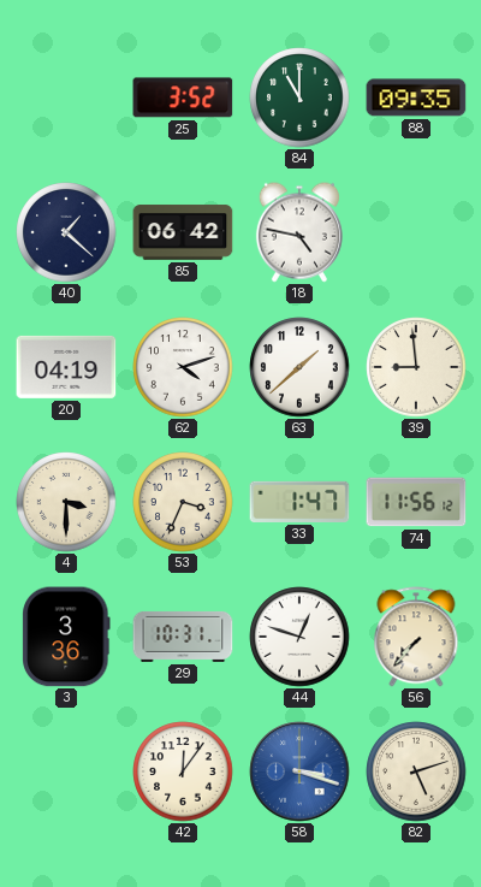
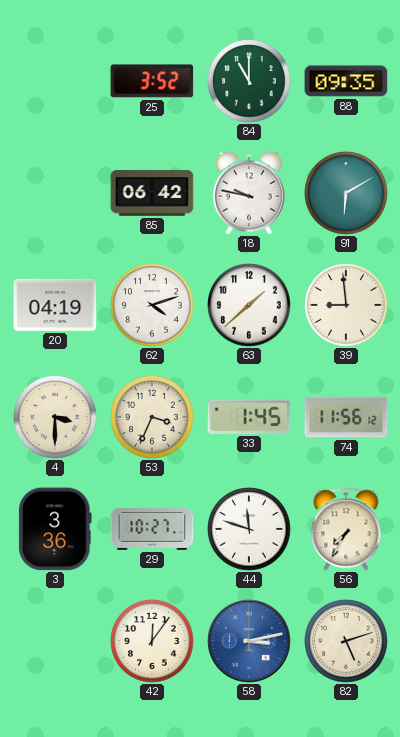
40: 1:22 -> none (66, 232)
18: 4:47 -> 9:47 (249, 193)
91: none -> 6:10 (346, 193)
33: 1:47 -> 1:45 (249, 417)
29: 10:31 -> 10:27 (152, 529)
44: 12:48 -> 11:48 (249, 529)
56: 7:37 -> 7:35 (346, 529)
58: 3:18 -> 3:13 (249, 641)
